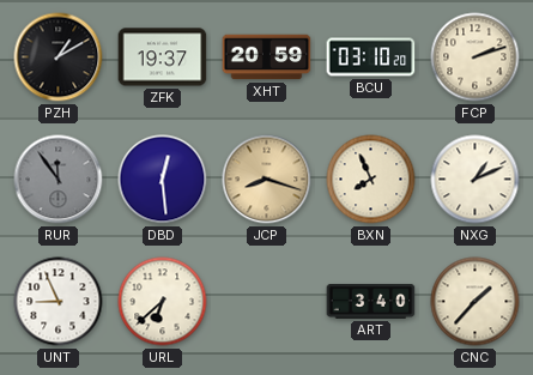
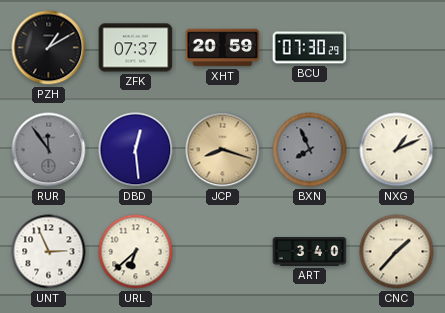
ZFK: 19:37 -> 07:37 (136, 48)
BCU: 03:10 -> 07:30 (310, 48)
FCP: 2:12 -> none (476, 58)
BXN dial: cream -> grey (310, 150)
UNT: 8:56 -> 2:56 (49, 252)
